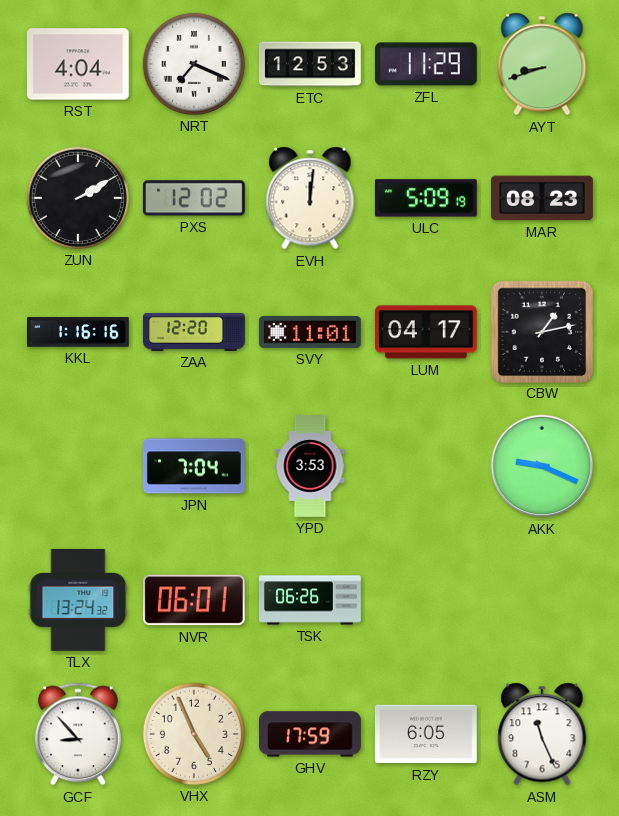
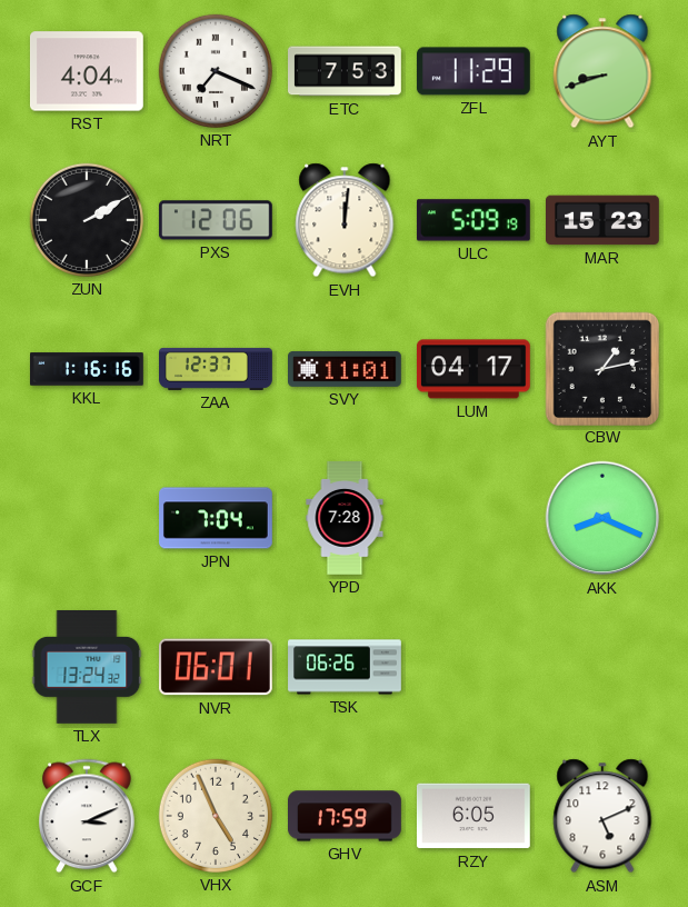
ETC: 12:53 -> 7:53 (346, 71)
PXS: 12:02 -> 12:06 (216, 220)
MAR: 08:23 -> 15:23 (604, 220)
ZAA: 12:20 -> 12:37 (217, 369)
YPD: 3:53 -> 7:28 (345, 519)
AKK: 9:19 -> 8:19 (602, 518)
GCF: 8:53 -> 3:11 (87, 816)
ASM: 11:26 -> 5:11 (602, 816)
